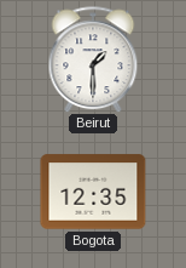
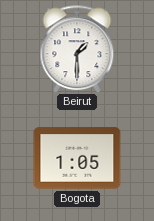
Bogota: 12:35 -> 1:05 (77, 158)
